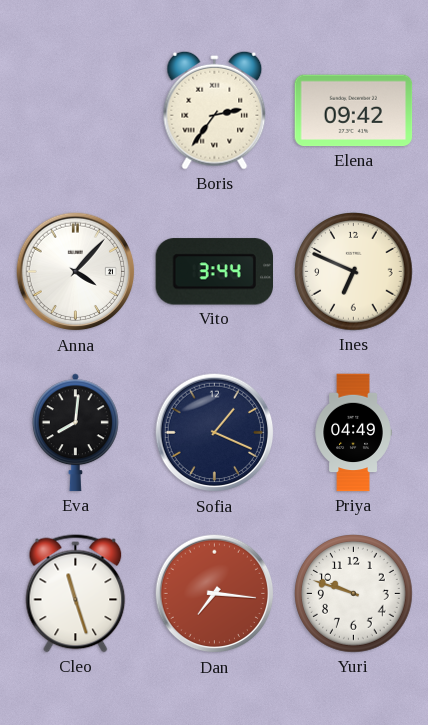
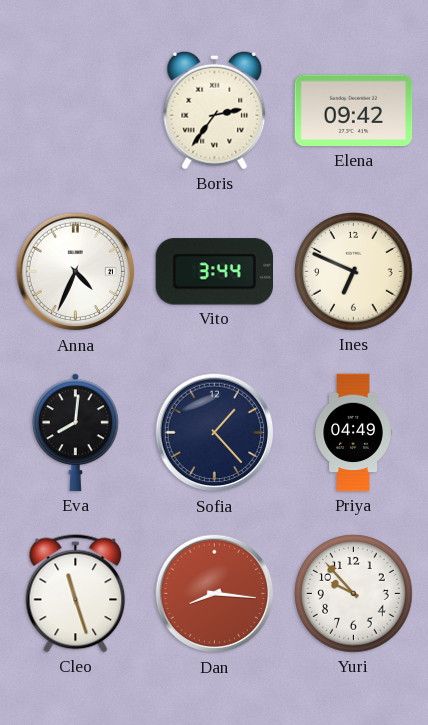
Anna: 4:07 -> 4:34 (76, 272)
Sofia: 1:19 -> 1:23 (215, 433)
Dan: 7:16 -> 8:16 (215, 594)
Yuri: 9:48 -> 9:53 (354, 594)
